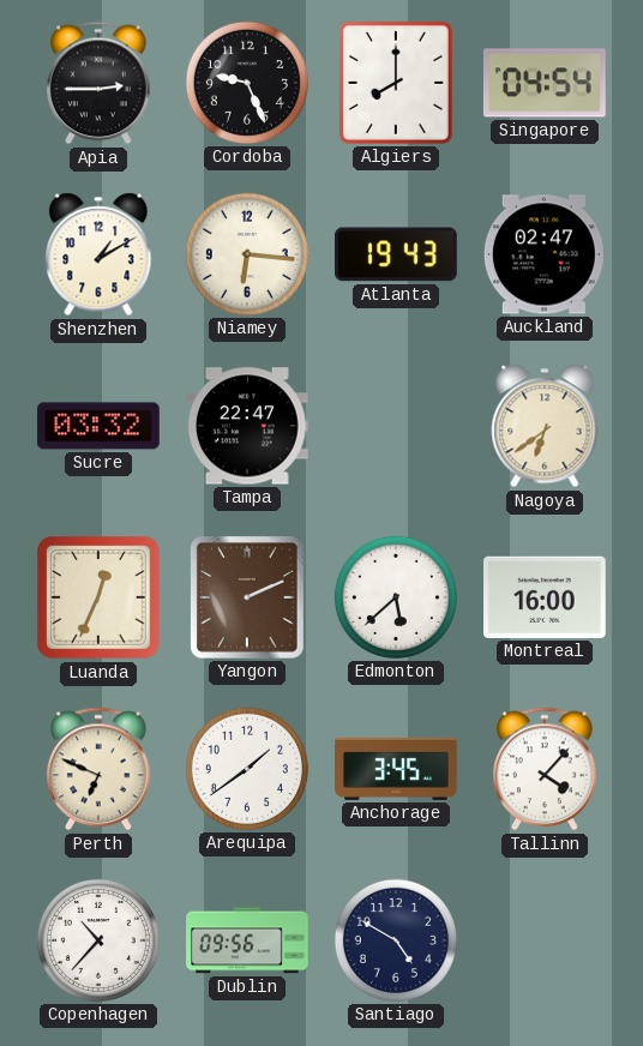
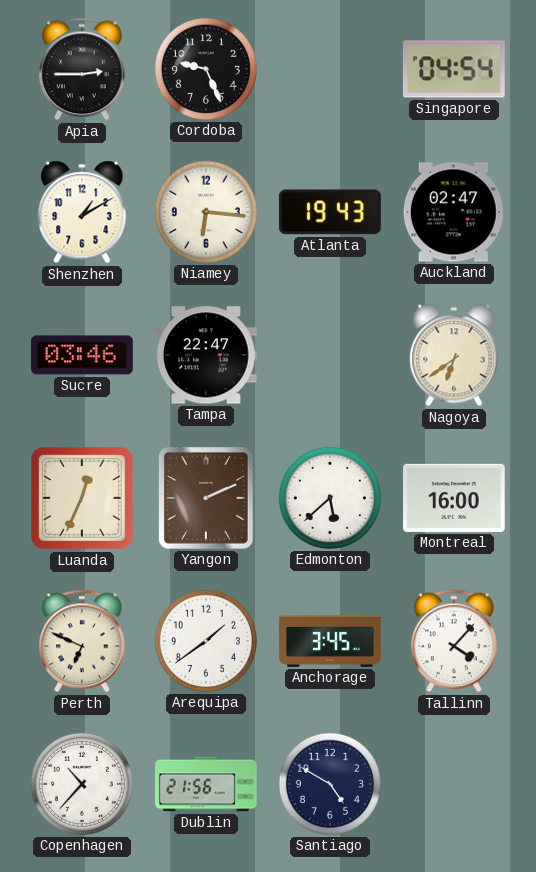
Algiers: 8:00 -> none (396, 83)
Sucre: 03:32 -> 03:46 (83, 355)
Dublin: 09:56 -> 21:56 (206, 784)
